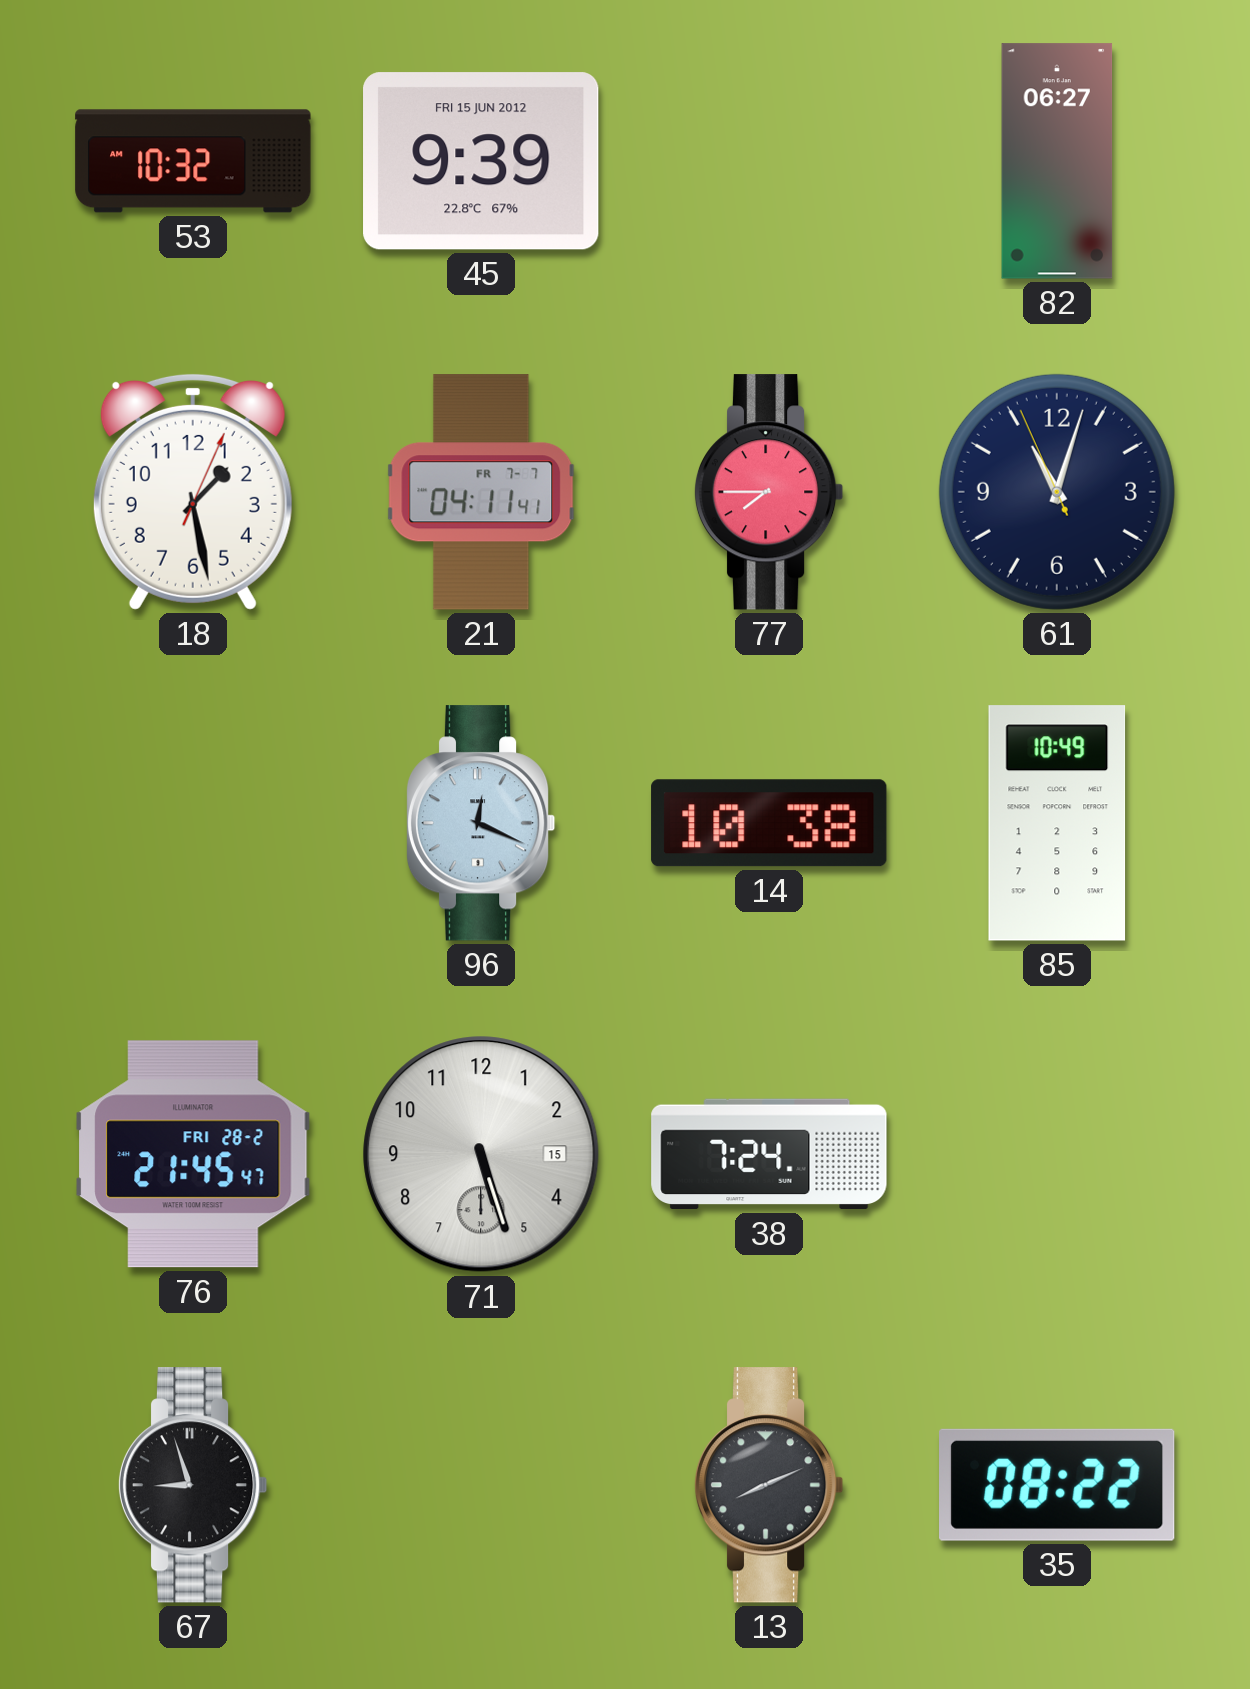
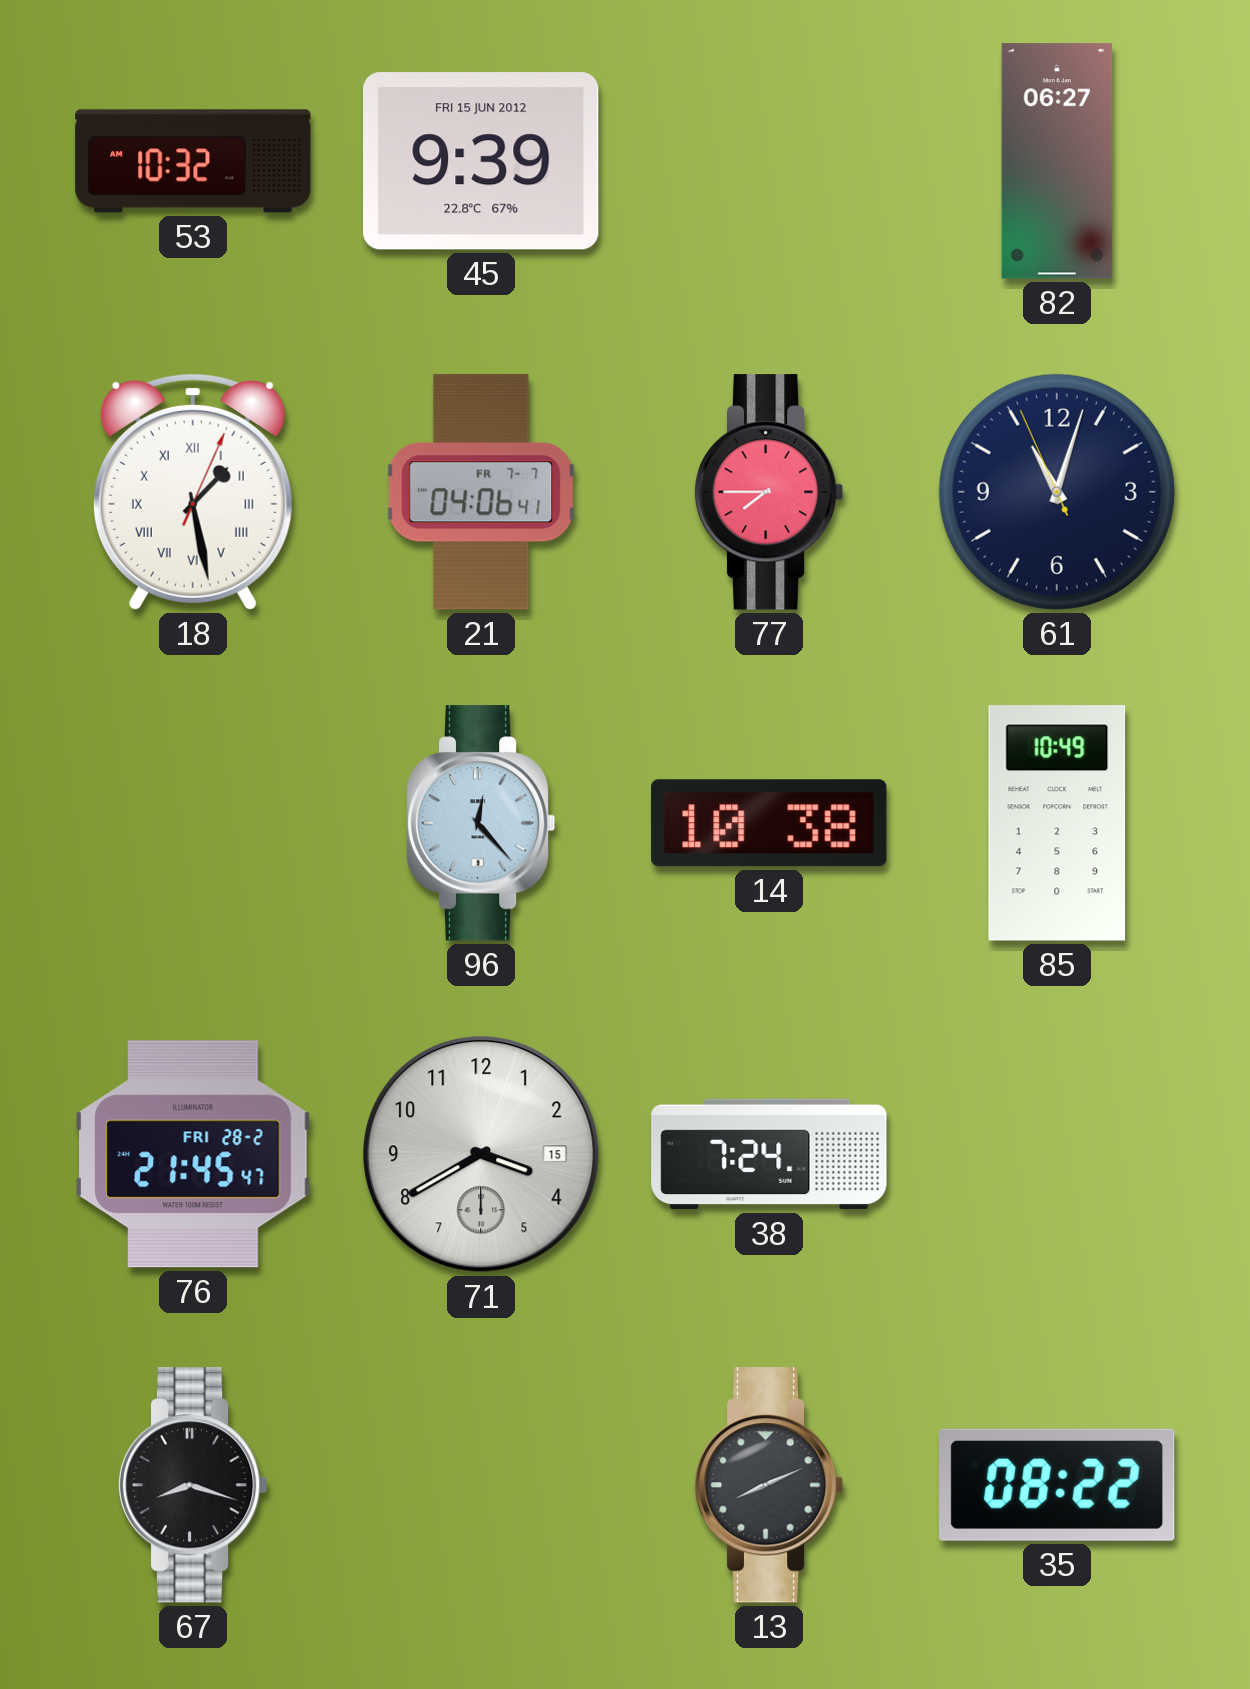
18 numerals: Arabic -> Roman (193, 492)
21: 04:11 -> 04:06 (481, 492)
96: 12:19 -> 12:23 (481, 823)
71: 5:27 -> 3:40 (481, 1154)
67: 8:57 -> 8:18 (193, 1485)
